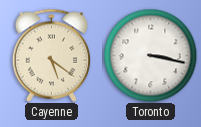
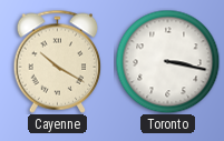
Cayenne: 5:21 -> 10:20 (58, 61)
